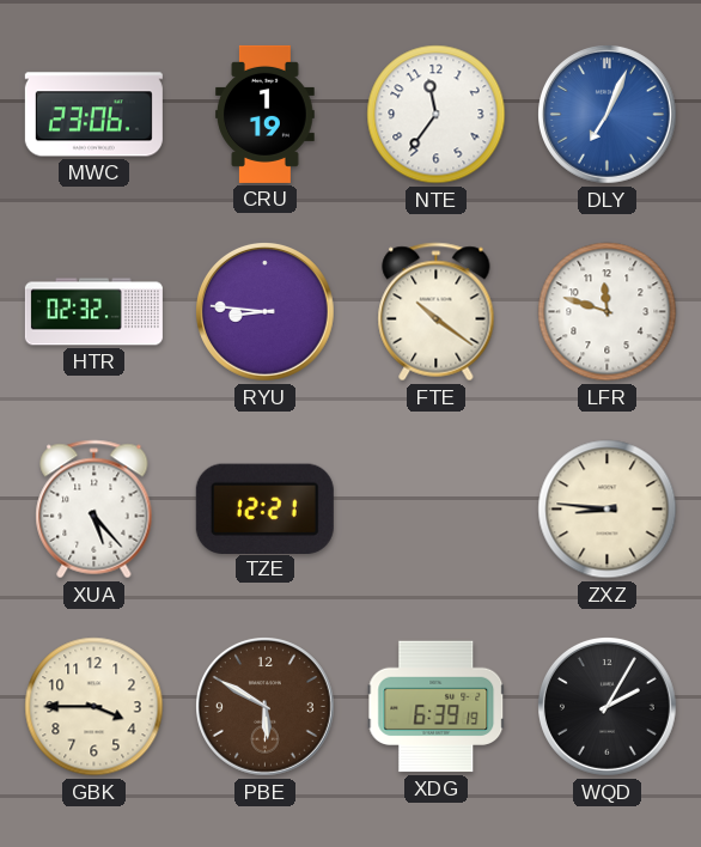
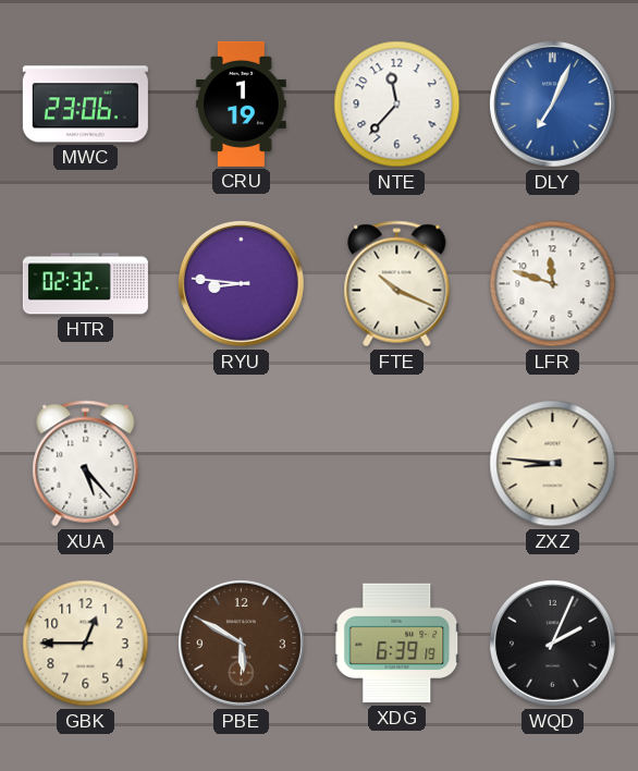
NTE: 11:36 -> 11:37 (397, 105)
FTE: 10:21 -> 10:19 (397, 284)
TZE: 12:21 -> none (264, 508)
GBK: 3:45 -> 12:45 (86, 644)
WQD: 2:05 -> 2:04 (553, 644)
